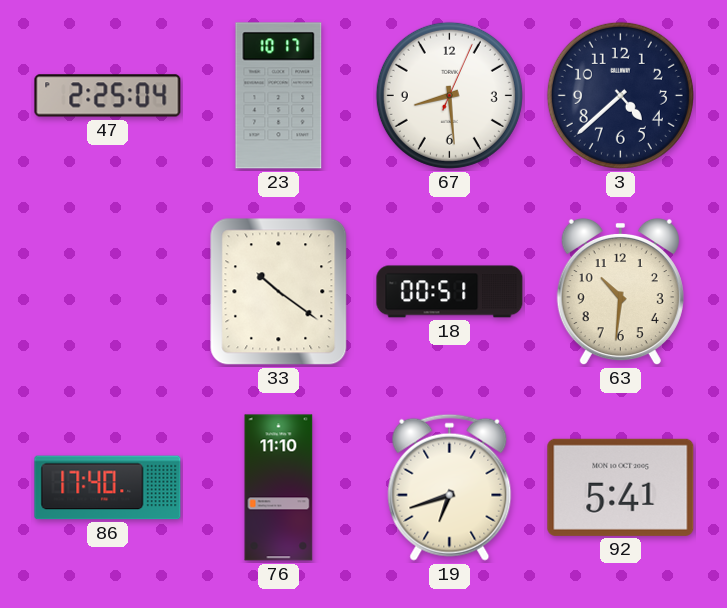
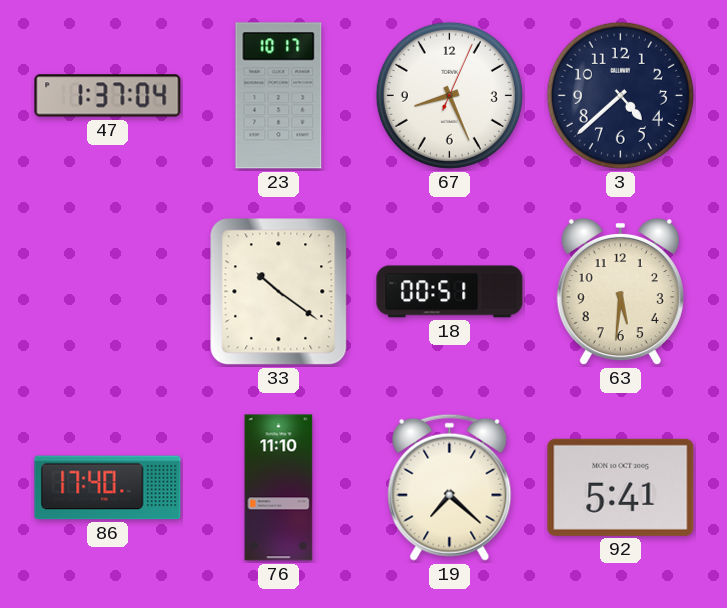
47: 2:25 -> 1:37 (108, 96)
67: 8:29 -> 8:26 (449, 95)
63: 10:31 -> 5:31 (620, 292)
19: 6:42 -> 7:22 (450, 487)
